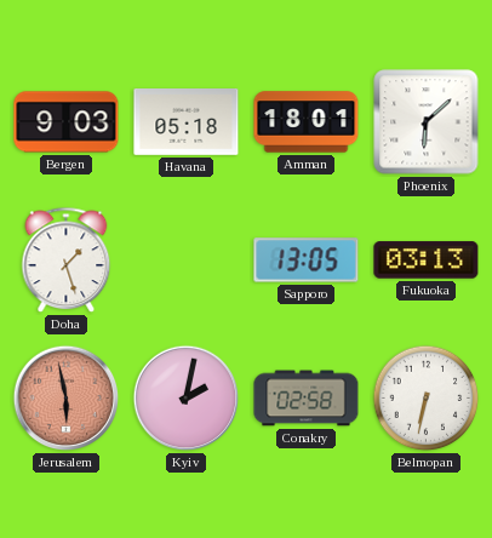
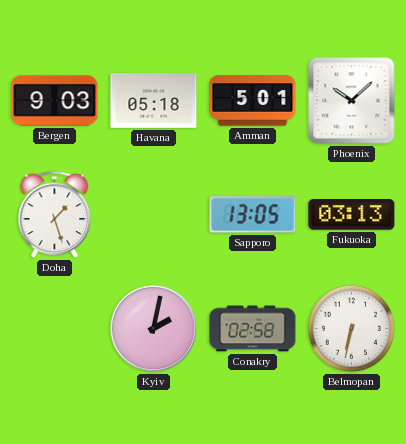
Amman: 18:01 -> 5:01 (253, 101)
Phoenix: 6:08 -> 10:08 (352, 101)
Jerusalem: 5:58 -> none (67, 399)
